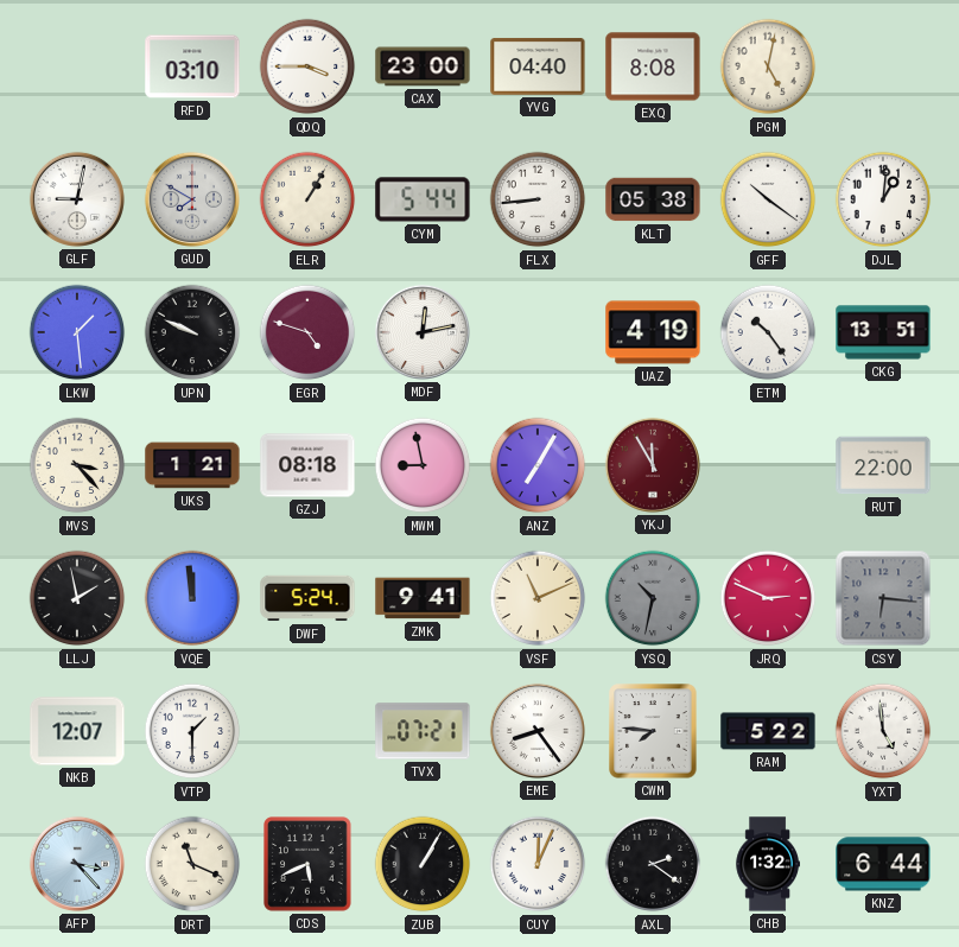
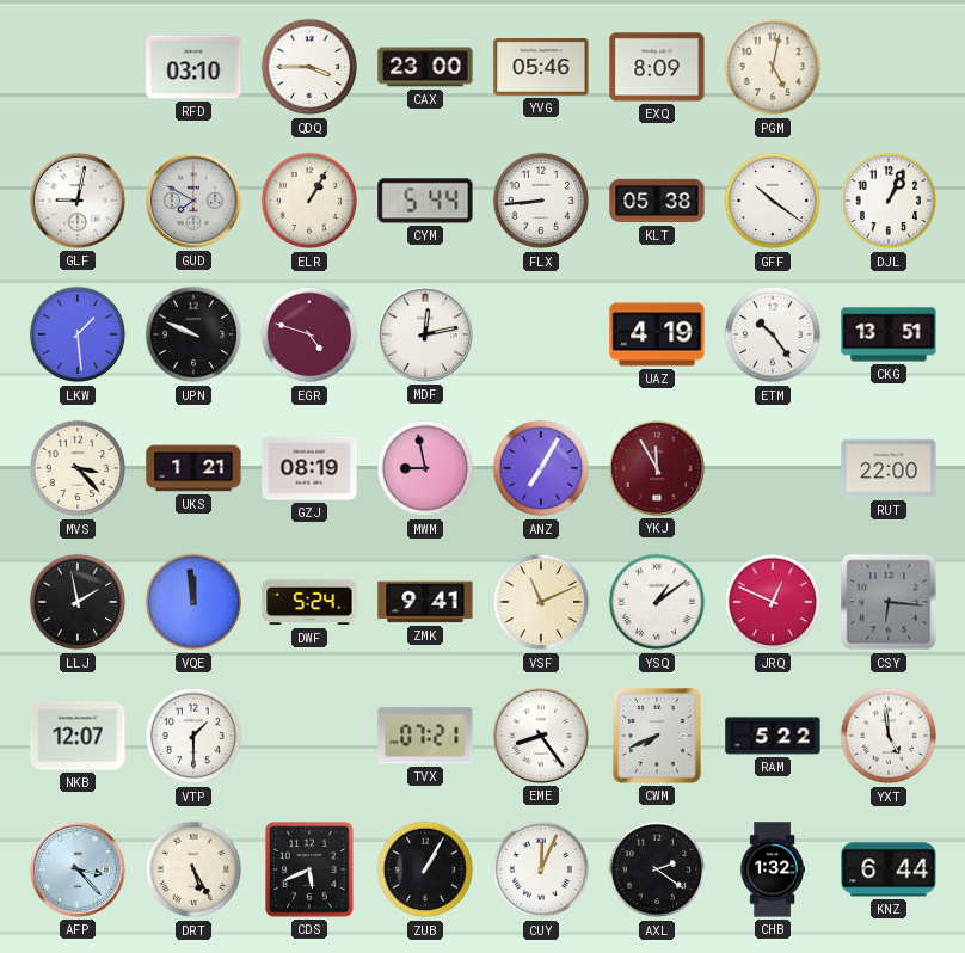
YVG: 04:40 -> 05:46 (541, 67)
EXQ: 8:08 -> 8:09 (657, 67)
DJL: 1:01 -> 1:04 (889, 201)
GZJ: 08:18 -> 08:19 (309, 468)
YSQ: 10:32 -> 1:09 (657, 602)
YSQ dial: grey -> white (657, 602)
JRQ: 2:49 -> 12:49 (773, 602)
CWM: 7:46 -> 7:41 (657, 736)
DRT: 11:19 -> 5:25 (193, 869)
